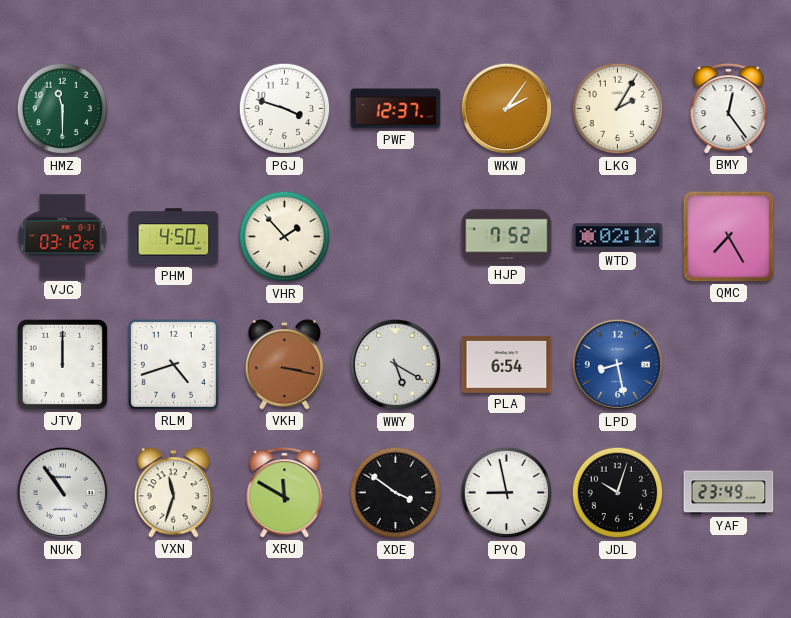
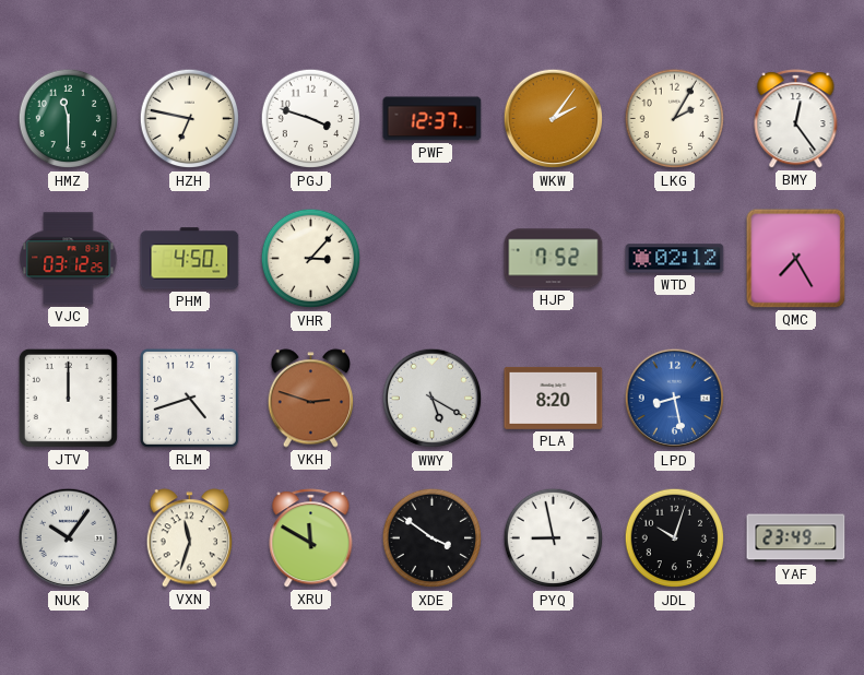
HZH: none -> 6:47 (190, 119)
VHR: 1:53 -> 3:07 (311, 259)
VKH: 3:17 -> 2:48 (311, 399)
PLA: 6:54 -> 8:20 (554, 398)
NUK: 10:54 -> 10:06 (69, 538)
